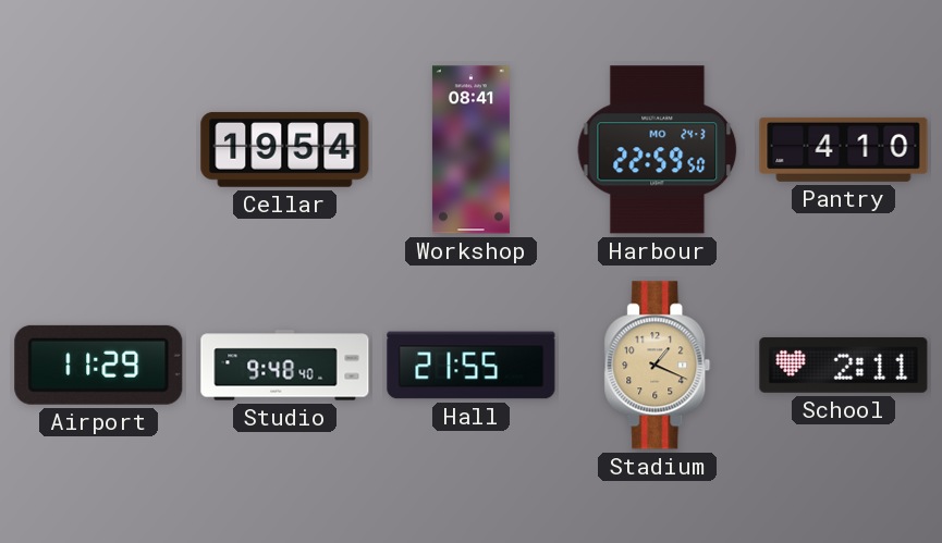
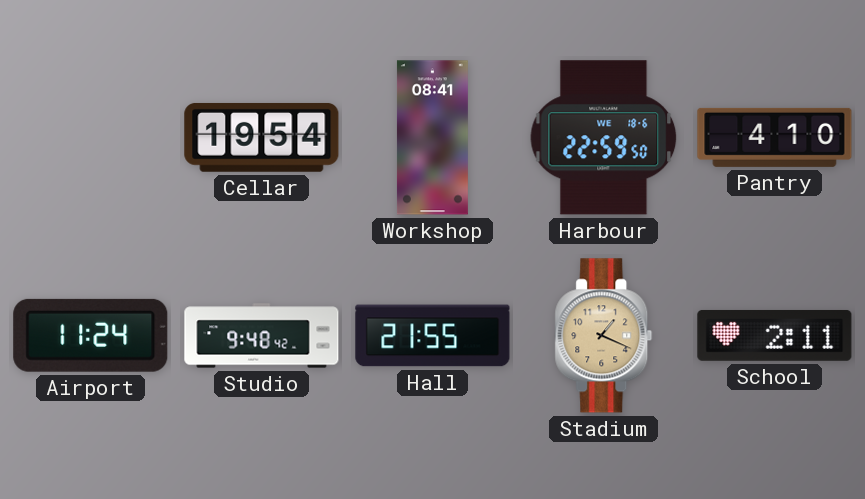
Harbour date: MO 24-3 -> WE 18-6 (604, 138)
Airport: 11:29 -> 11:24 (91, 335)
Studio: 9:48:40 -> 9:48:42 (262, 336)
